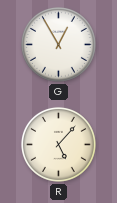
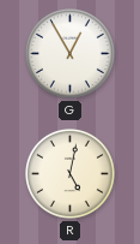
R: 5:07 -> 5:02 (69, 173)
